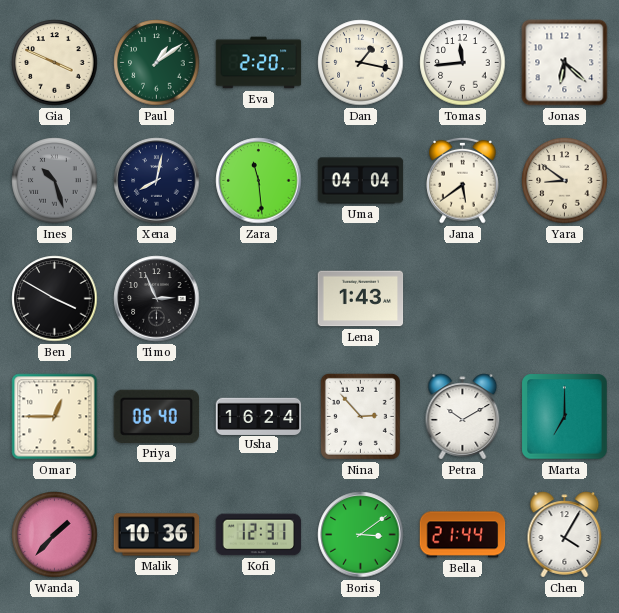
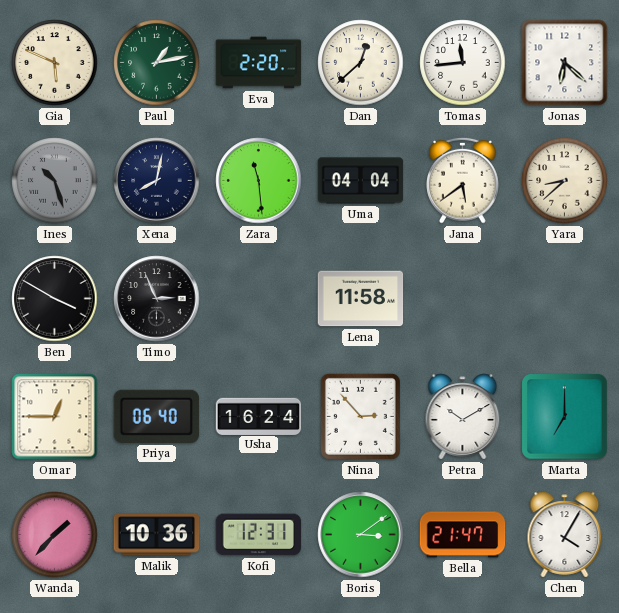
Gia: 3:49 -> 5:49 (55, 63)
Paul: 1:09 -> 1:13 (157, 63)
Dan: 1:17 -> 12:38 (361, 63)
Yara: 8:51 -> 8:38 (565, 181)
Lena: 1:43 -> 11:58 (361, 299)
Bella: 21:44 -> 21:47 (463, 535)
